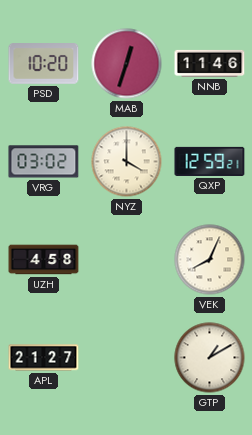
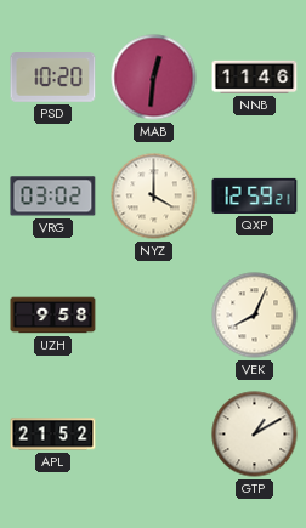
MAB: 12:33 -> 12:31 (154, 78)
UZH: 4:58 -> 9:58 (53, 316)
APL: 21:27 -> 21:52 (53, 435)
